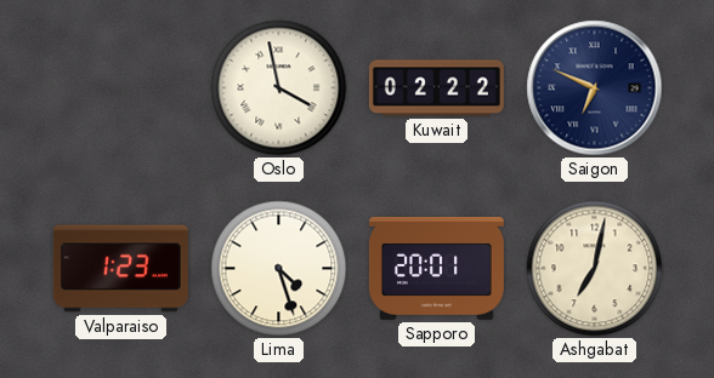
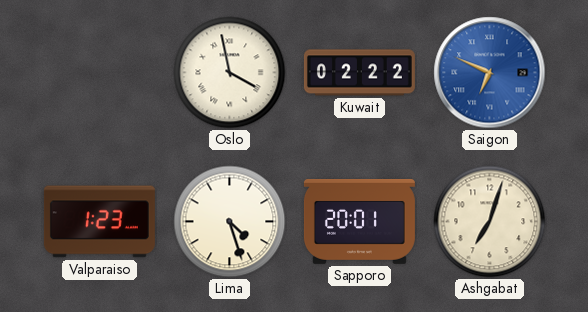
Saigon dial: navy -> blue (490, 73)
Ashgabat: 7:02 -> 7:03 (490, 222)
